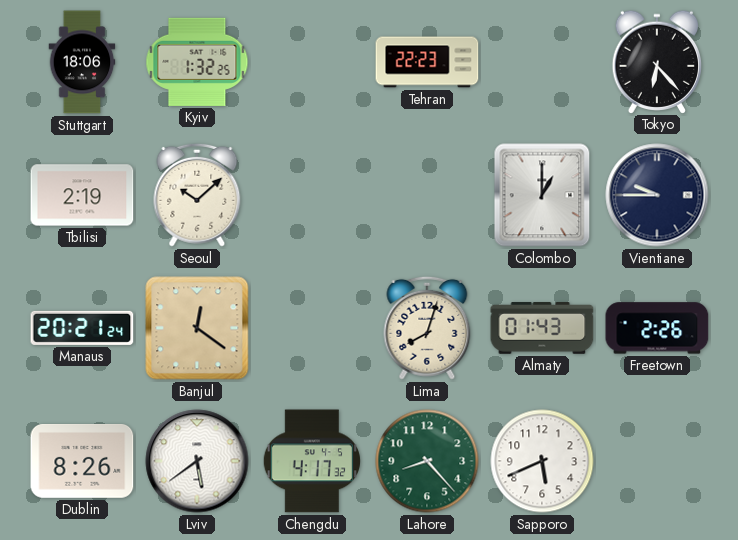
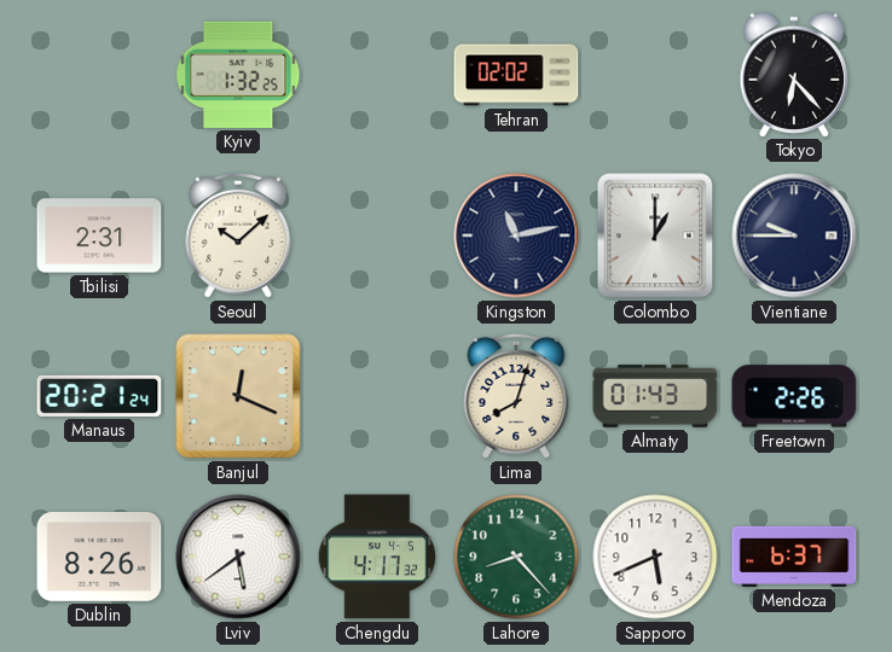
Stuttgart: 18:06 -> none (82, 62)
Tehran: 22:23 -> 02:02 (516, 75)
Tbilisi: 2:19 -> 2:31 (99, 235)
Kingston: none -> 11:13 (516, 235)
Banjul: 12:21 -> 12:19 (238, 396)
Mendoza: none -> 6:37 (794, 557)
